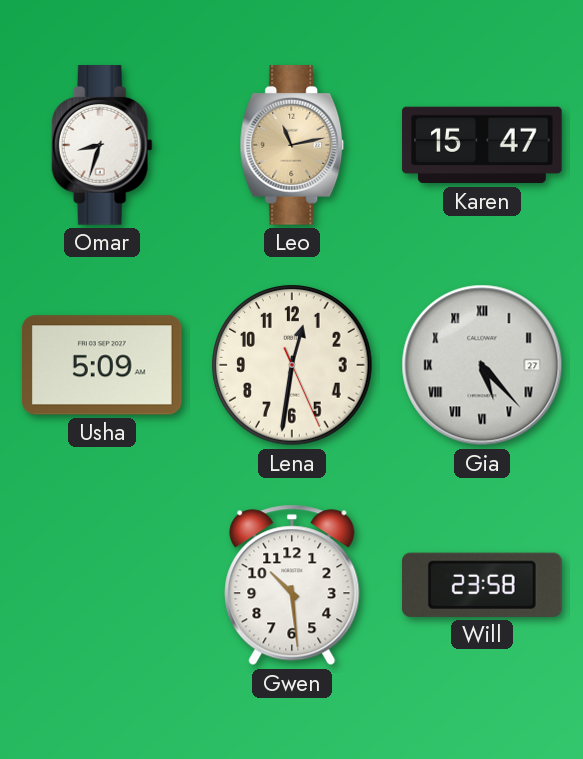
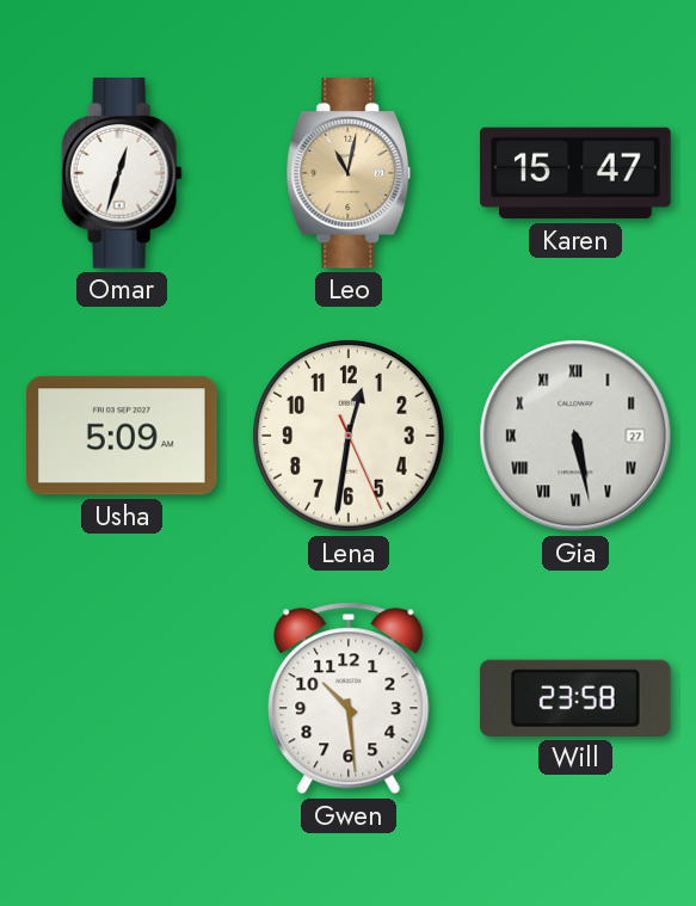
Omar: 8:33 -> 12:33 (122, 173)
Leo: 11:13 -> 11:02 (349, 173)
Gia: 5:23 -> 5:28 (575, 436)
